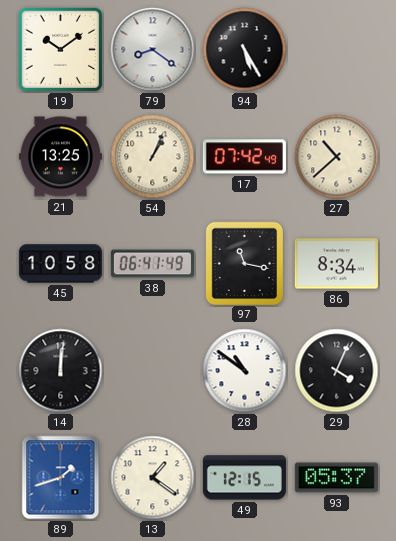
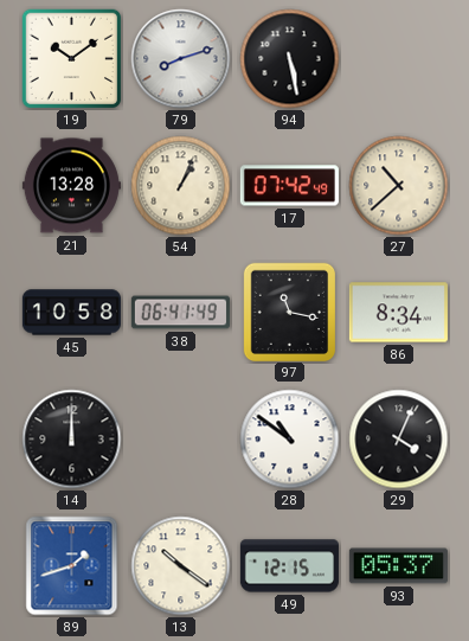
79: 8:21 -> 8:12 (181, 59)
94: 5:25 -> 5:28 (290, 59)
21: 13:25 -> 13:28 (71, 186)
14: 12:01 -> 12:00 (72, 440)
13: 1:21 -> 10:21 (181, 566)
